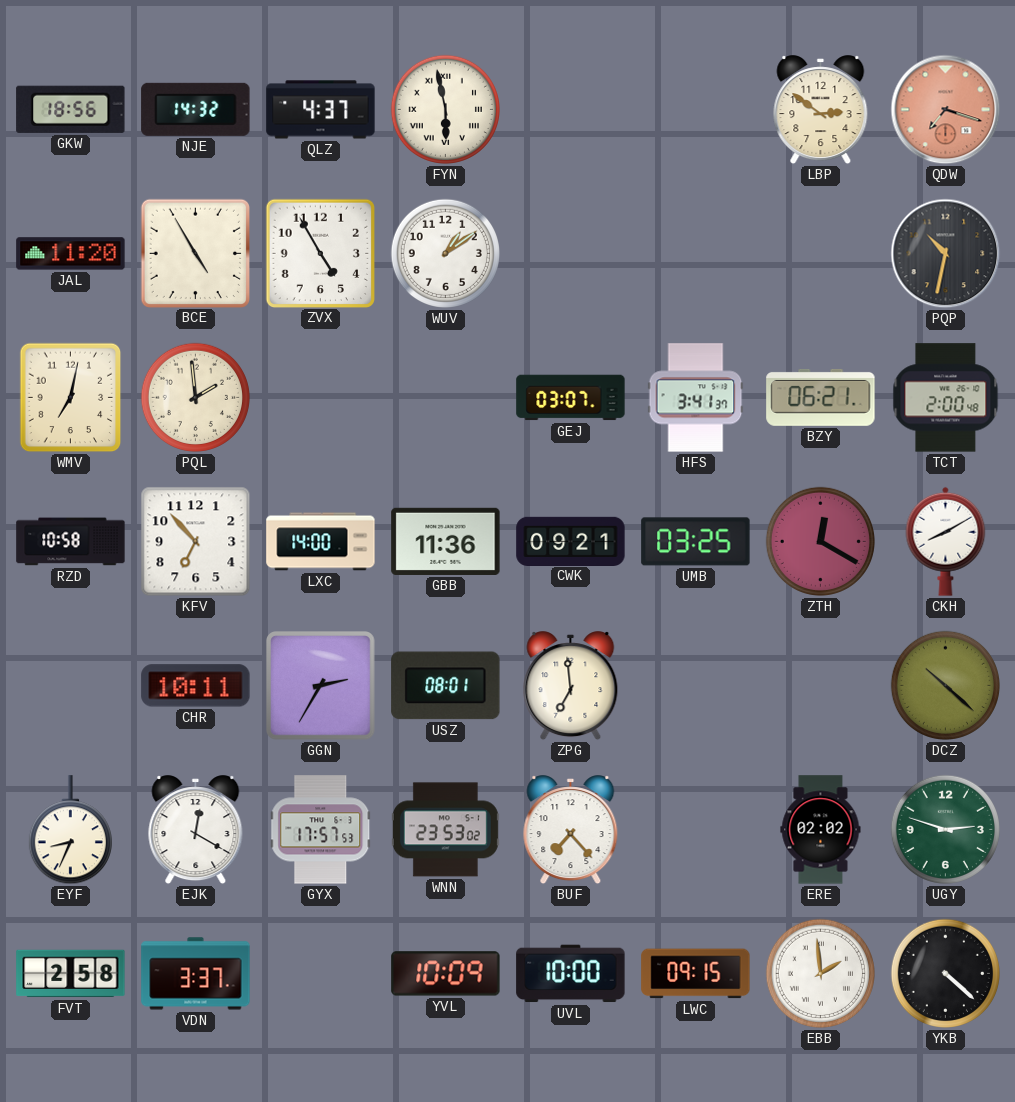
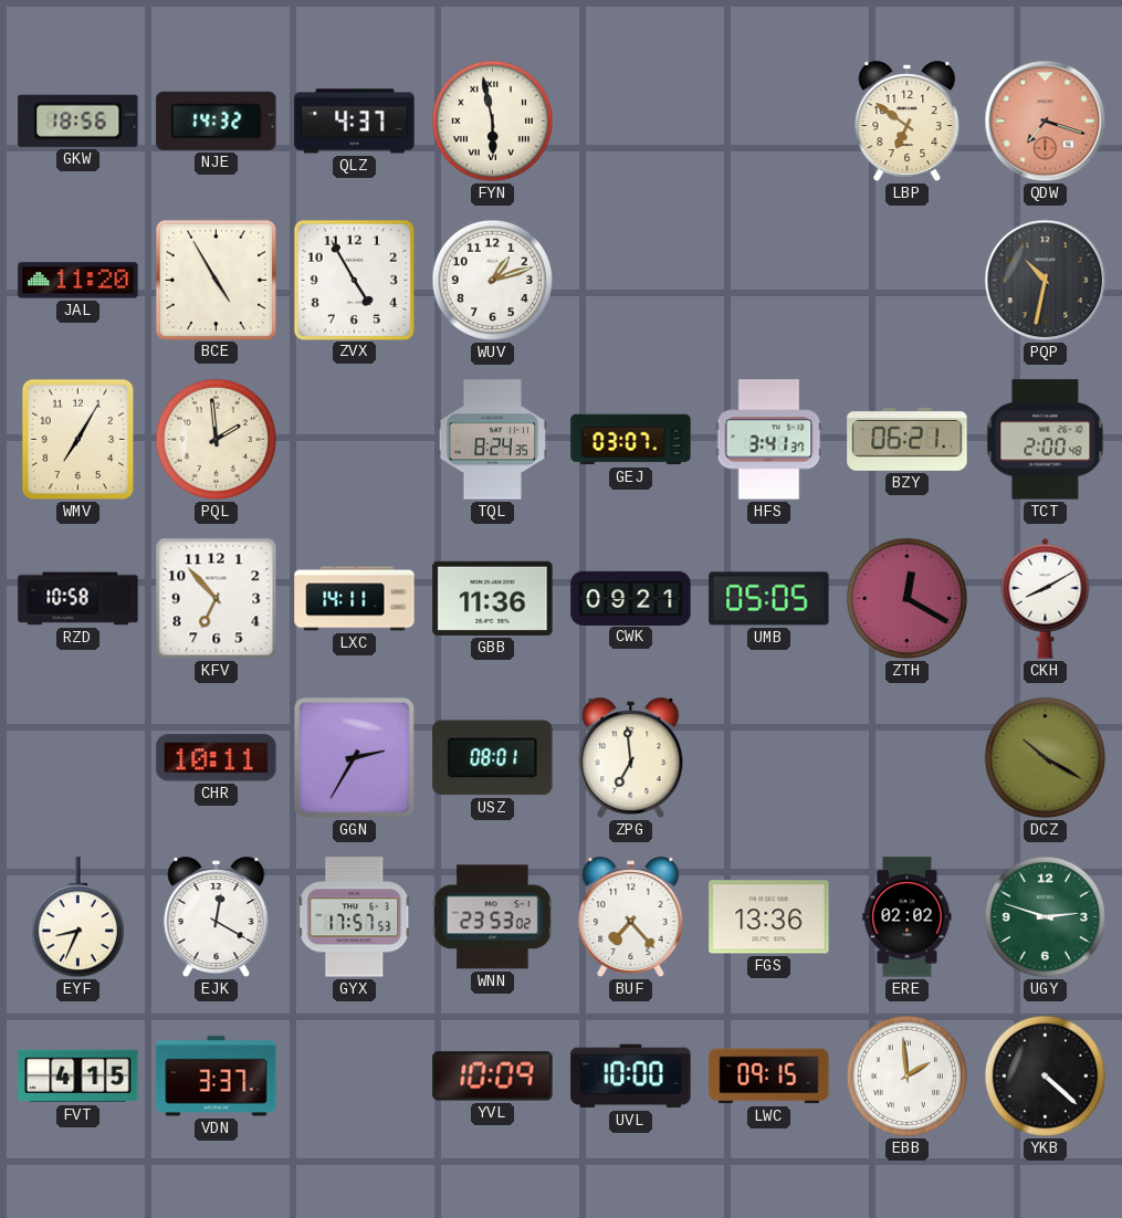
LBP: 2:51 -> 6:51 (908, 122)
WUV: 1:09 -> 1:12 (492, 280)
WMV: 7:02 -> 7:05 (78, 440)
TQL: none -> 8:24 (492, 440)
LXC: 14:00 -> 14:11 (355, 599)
UMB: 03:25 -> 05:05 (769, 599)
DCZ: 10:22 -> 10:20 (1045, 757)
FGS: none -> 13:36 (769, 917)
FVT: 2:58 -> 4:15 (78, 1077)
